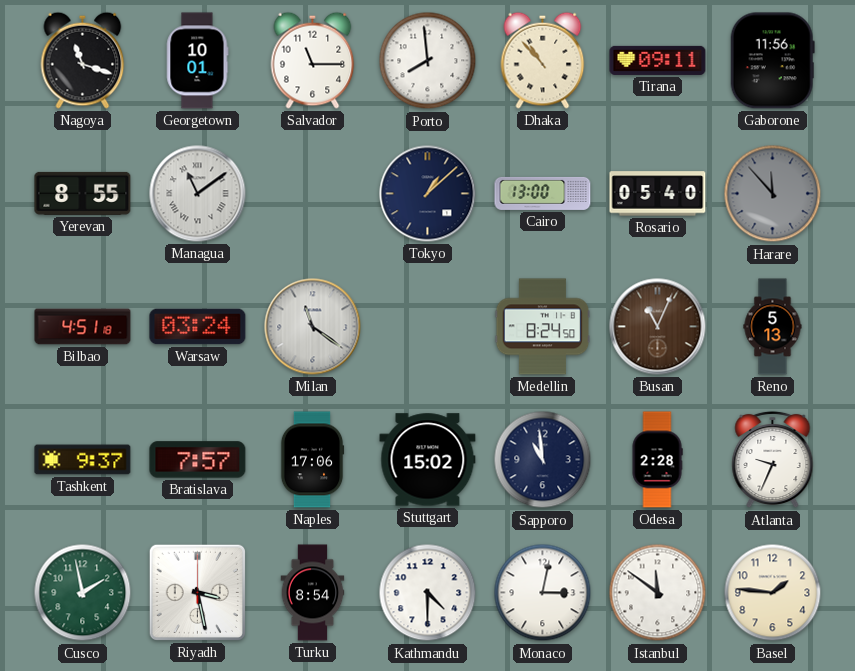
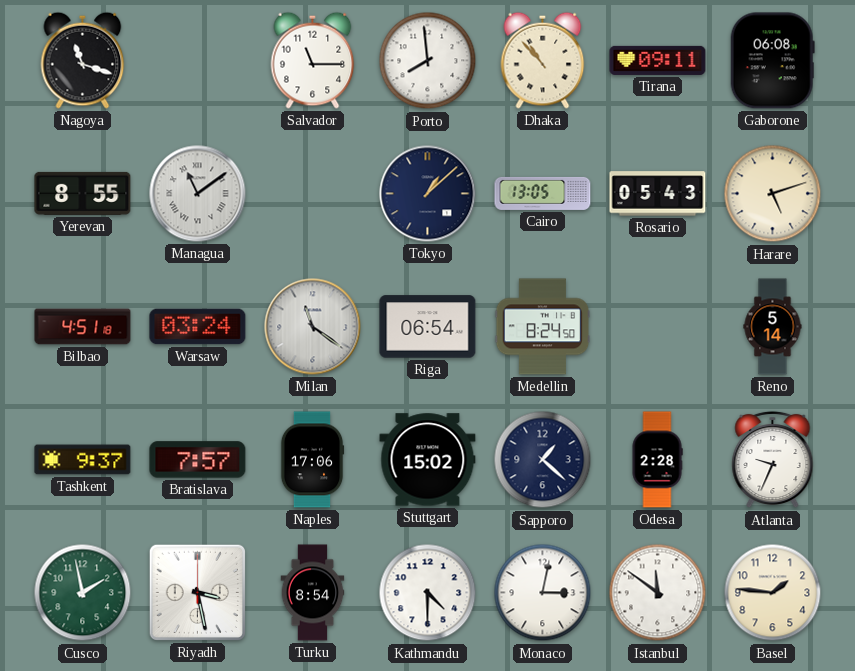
Georgetown: 10:01 -> none (197, 61)
Gaborone: 11:56 -> 06:08 (772, 61)
Cairo: 13:00 -> 13:05 (543, 193)
Rosario: 05:40 -> 05:43 (658, 194)
Harare: 11:53 -> 5:12 (773, 194)
Harare dial: grey -> cream (773, 194)
Riga: none -> 06:54 (428, 327)
Busan: 11:04 -> none (658, 327)
Reno: 5:13 -> 5:14 (773, 327)
Sapporo: 10:59 -> 1:22 (543, 460)
